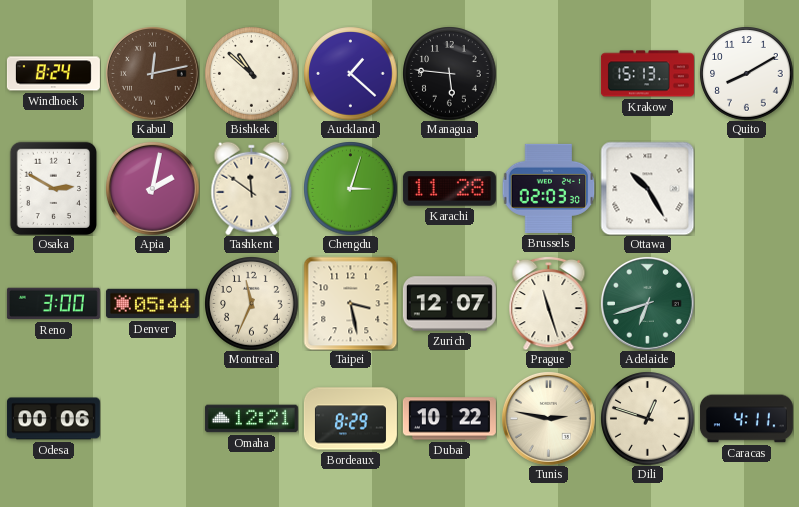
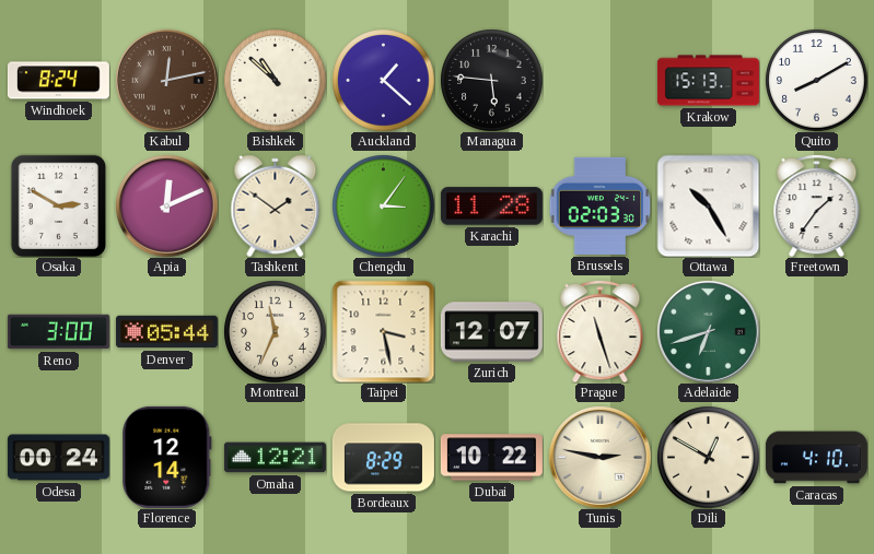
Apia: 2:02 -> 12:11 (166, 205)
Tashkent: 11:51 -> 1:51 (276, 205)
Chengdu: 3:03 -> 3:06 (383, 205)
Freetown: none -> 1:36 (817, 205)
Odesa: 00:06 -> 00:24 (58, 458)
Florence: none -> 12:14 (167, 457)
Dili: 12:48 -> 12:50 (708, 457)
Caracas: 4:11 -> 4:10 (816, 458)
